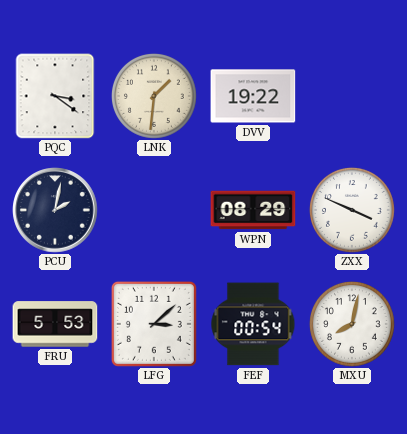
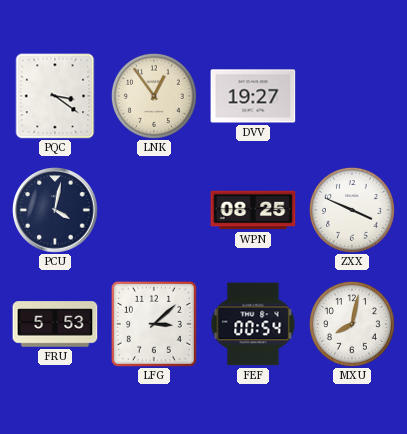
LNK: 1:31 -> 12:54 (154, 96)
DVV: 19:22 -> 19:27 (253, 96)
PCU: 2:02 -> 4:02 (55, 210)
WPN: 08:29 -> 08:25 (253, 210)
